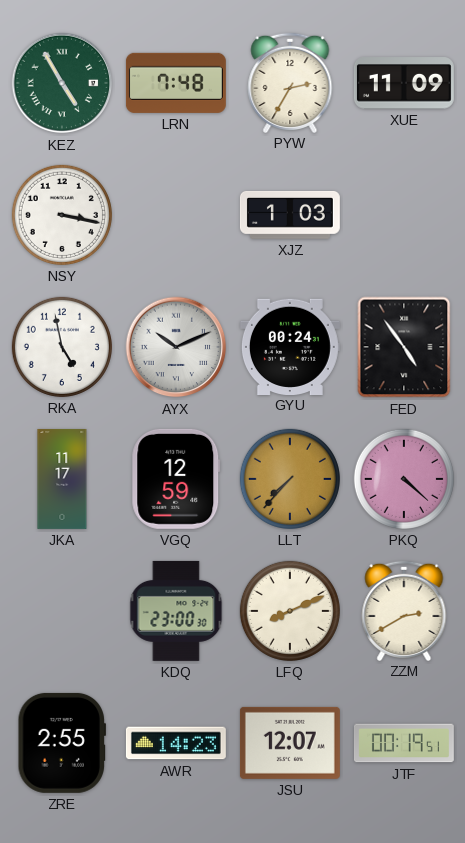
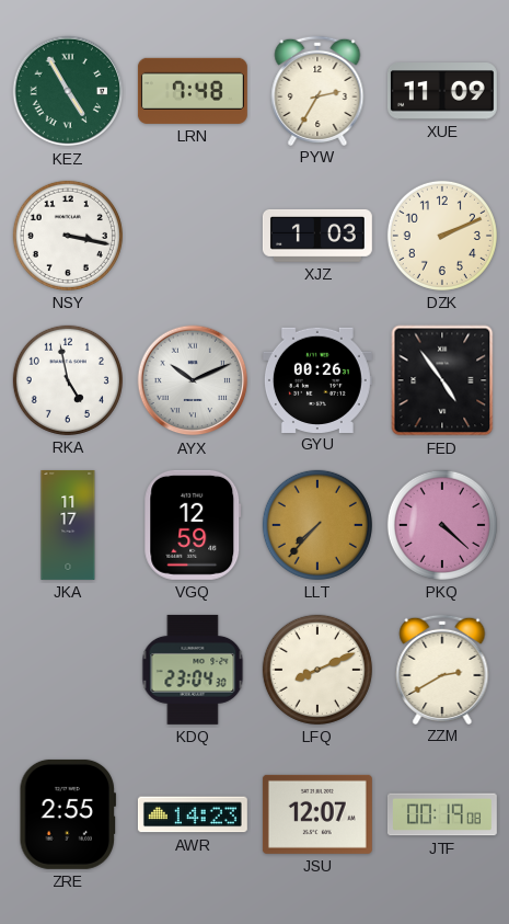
DZK: none -> 2:11 (442, 236)
GYU: 00:24 -> 00:26 (317, 379)
KDQ: 23:00 -> 23:04 (193, 670)
JTF: 00:19:51 -> 00:19:08 (442, 814)
